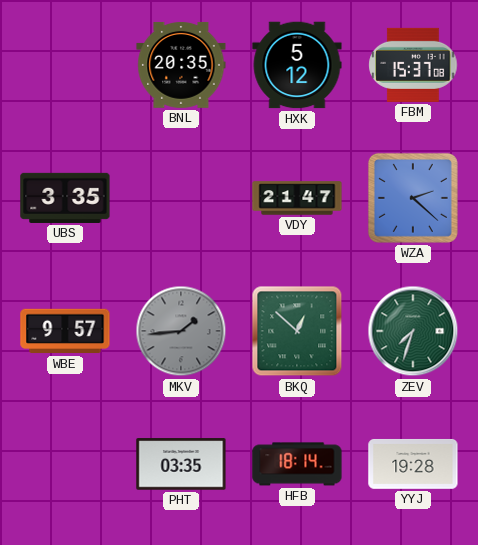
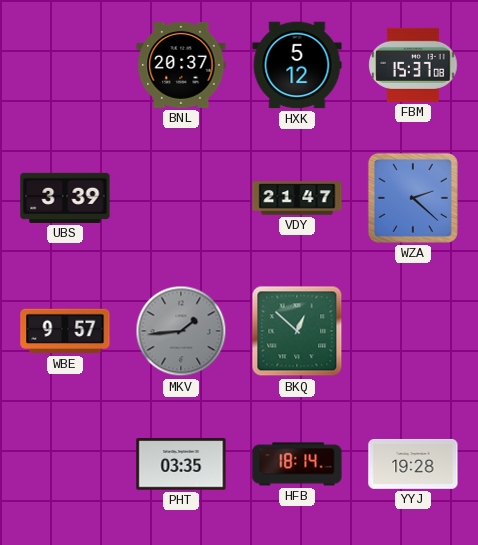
BNL: 20:35 -> 20:37 (181, 65)
UBS: 3:35 -> 3:39 (65, 198)
ZEV: 7:33 -> none (413, 331)
